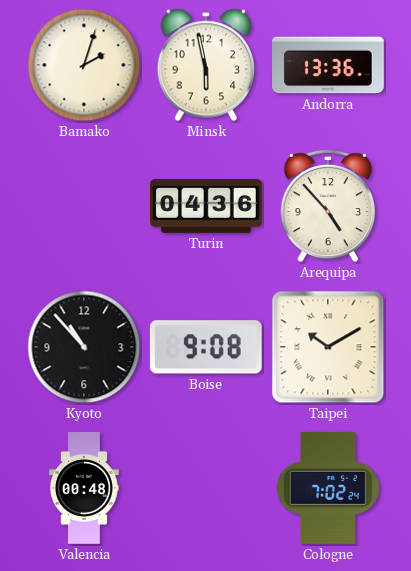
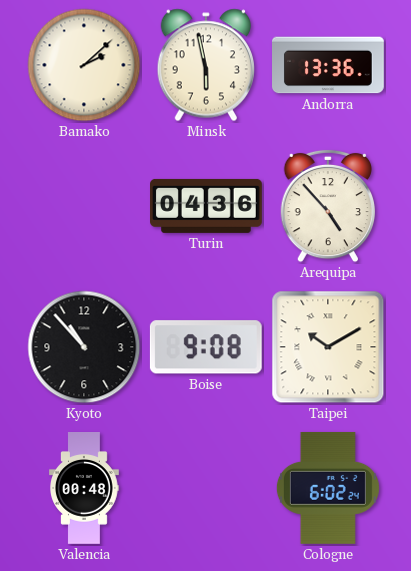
Bamako: 2:03 -> 2:08 (84, 65)
Cologne: 7:02 -> 6:02 (328, 488)
